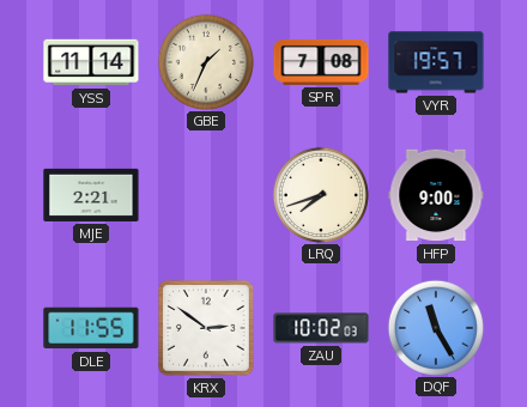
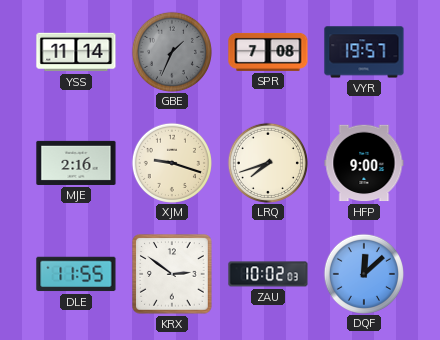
GBE dial: cream -> grey (171, 51)
MJE: 2:21 -> 2:16 (76, 163)
XJM: none -> 9:18 (171, 162)
DQF: 11:25 -> 12:08 (363, 273)
